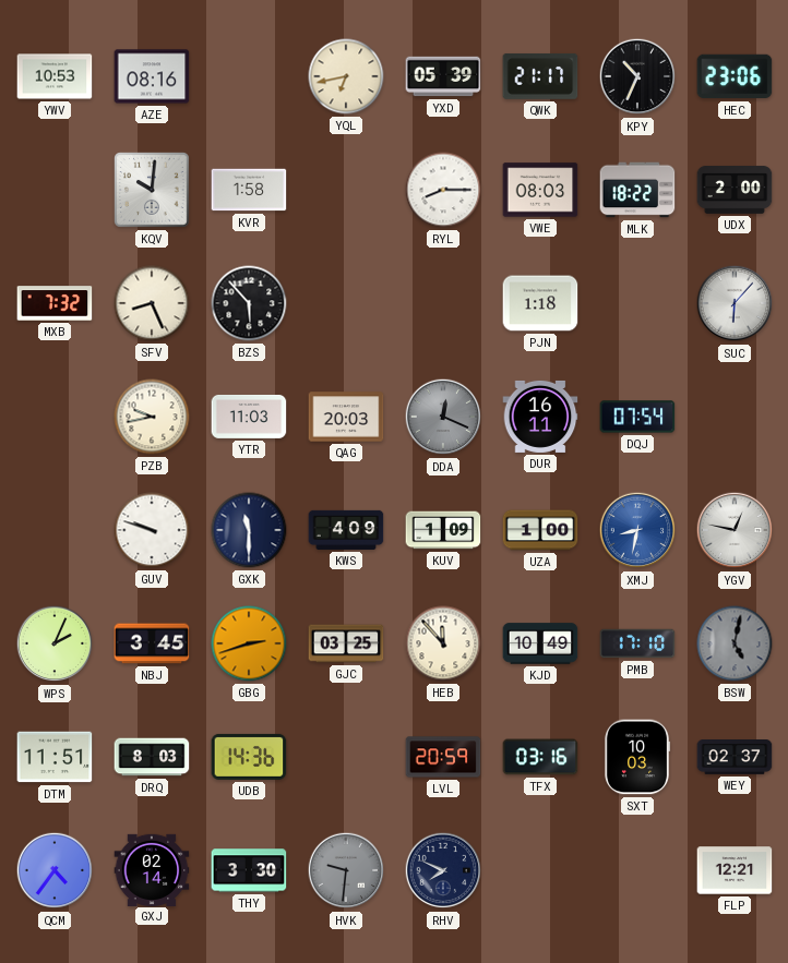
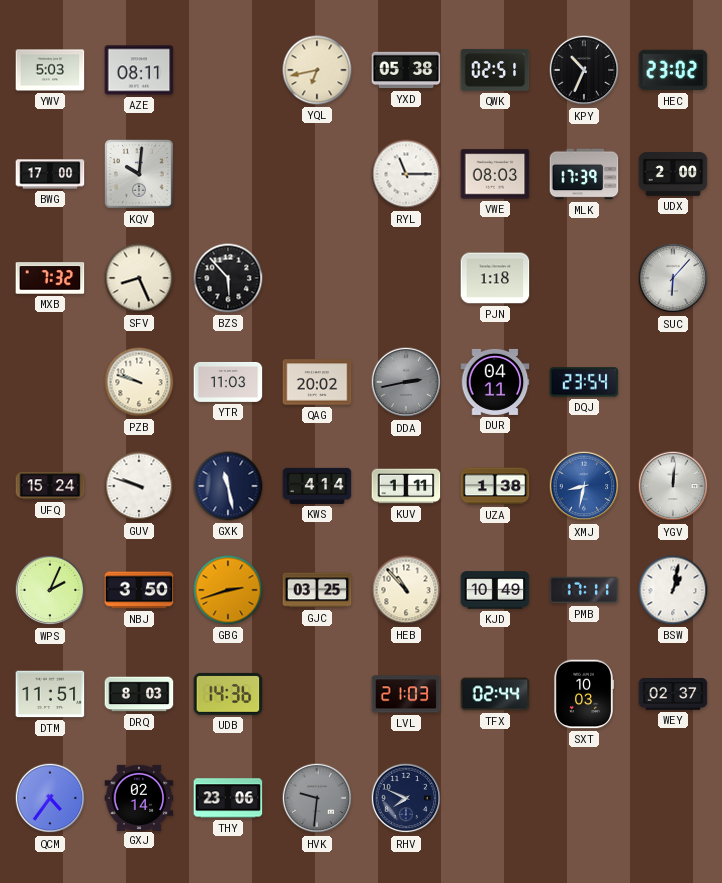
YWV: 10:53 -> 5:03 (50, 70)
AZE: 08:16 -> 08:11 (139, 70)
YXD: 05:39 -> 05:38 (406, 70)
QWK: 21:17 -> 02:51 (495, 70)
HEC: 23:06 -> 23:02 (673, 70)
BWG: none -> 17:00 (50, 174)
KVR: 1:58 -> none (249, 190)
RYL: 8:15 -> 11:15 (406, 174)
MLK: 18:22 -> 17:39 (584, 174)
PZB: 9:43 -> 9:48 (139, 382)
QAG: 20:03 -> 20:02 (317, 382)
DDA: 12:19 -> 2:43 (406, 382)
DUR: 16:11 -> 04:11 (495, 382)
DQJ: 07:54 -> 23:54 (584, 382)
UFQ: none -> 15:24 (50, 486)
GXK: 11:30 -> 11:28 (228, 486)
KWS: 4:09 -> 4:14 (317, 486)
KUV: 1:09 -> 1:11 (406, 486)
UZA: 1:00 -> 1:38 (495, 486)
YGV: 12:47 -> 12:01 (673, 486)
NBJ: 3:45 -> 3:50 (139, 590)
HEB: 11:53 -> 10:53 (406, 590)
PMB: 17:10 -> 17:11 (584, 590)
BSW: 5:02 -> 1:02 (673, 590)
BSW dial: grey -> white (673, 590)
LVL: 20:59 -> 21:03 (406, 694)
TFX: 03:16 -> 02:44 (495, 694)
THY: 3:30 -> 23:06 (228, 798)
FLP: 12:21 -> none (735, 870)
